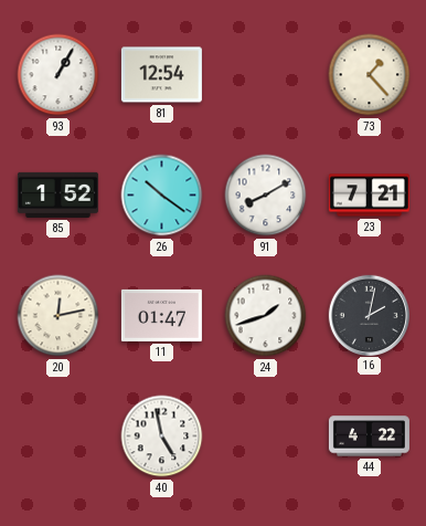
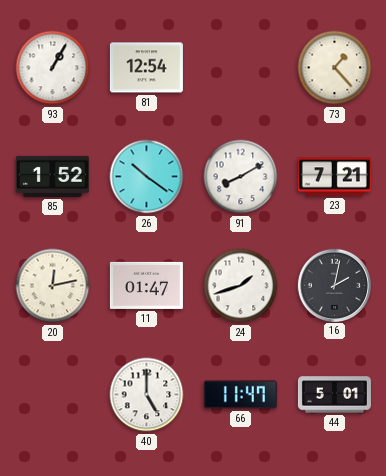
40: 4:58 -> 5:00 (147, 395)
66: none -> 11:47 (240, 395)
44: 4:22 -> 5:01 (334, 395)
